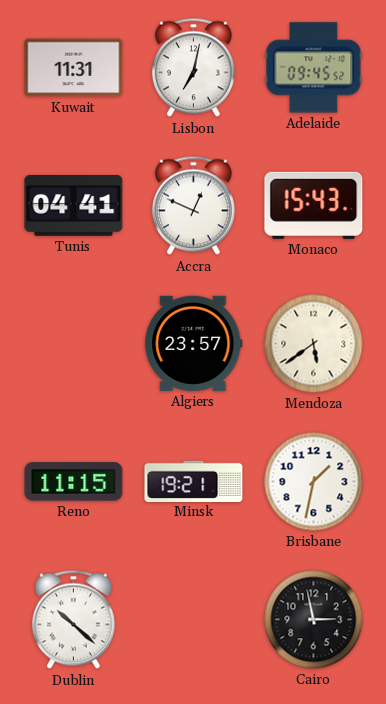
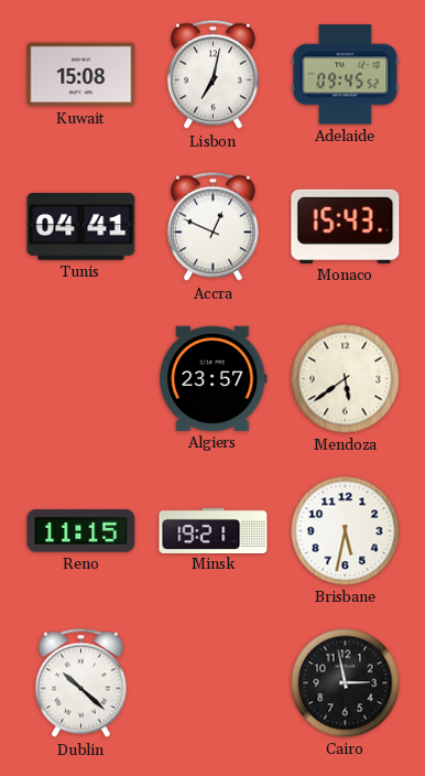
Kuwait: 11:31 -> 15:08 (81, 75)
Brisbane: 1:32 -> 5:32 (346, 531)
